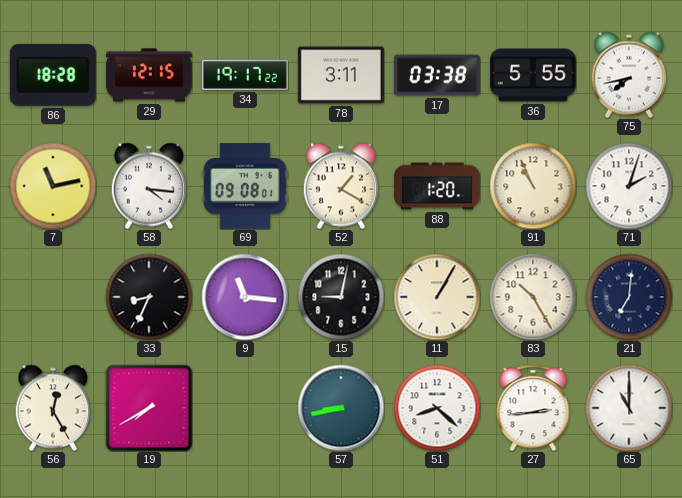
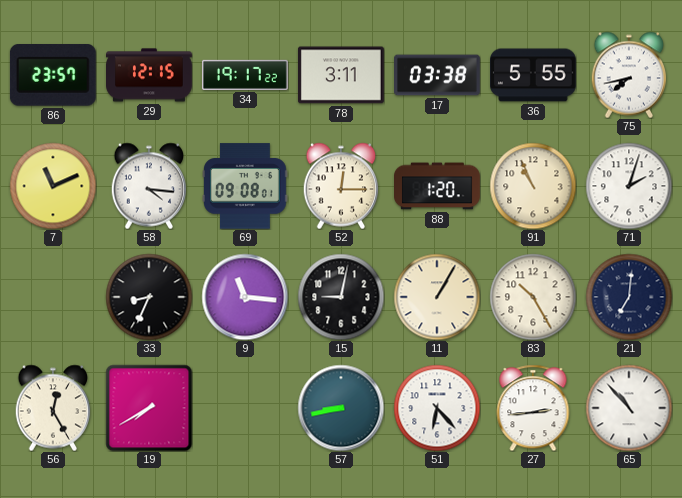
86: 18:28 -> 23:57 (53, 76)
7: 11:13 -> 11:11 (53, 186)
52: 1:20 -> 12:15 (341, 186)
51: 8:22 -> 6:23 (437, 408)
65: 11:00 -> 10:53 (629, 408)
